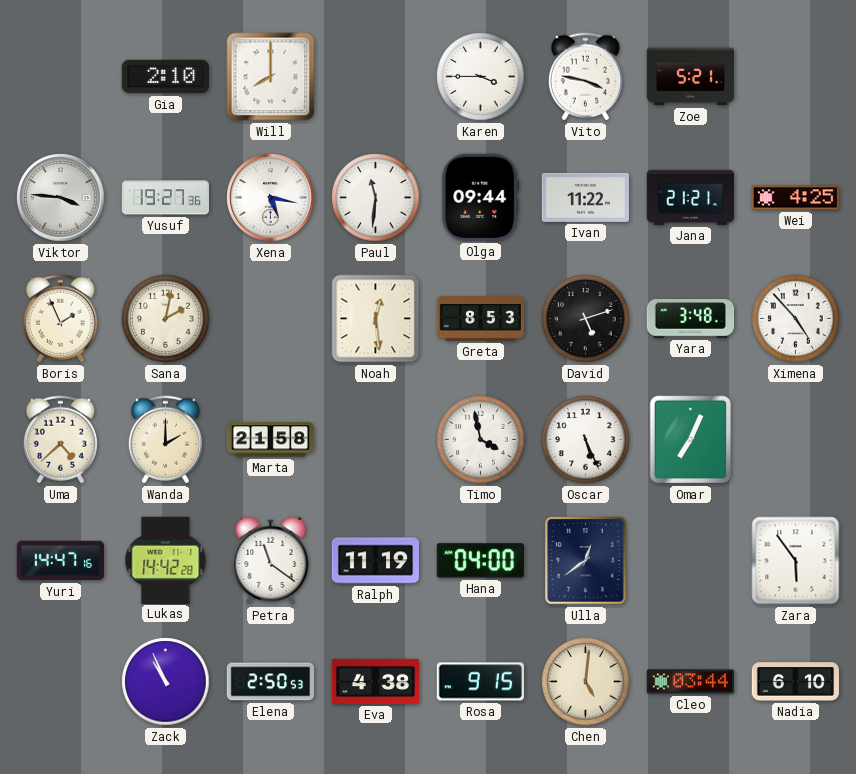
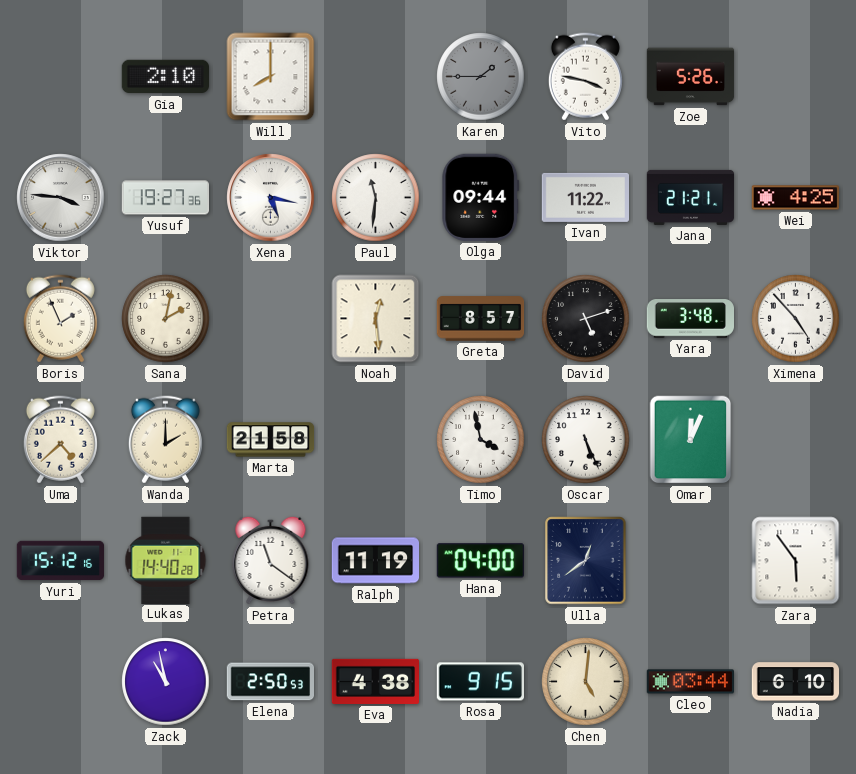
Karen: 3:45 -> 1:45 (481, 77)
Karen dial: white -> grey (481, 77)
Zoe: 5:21 -> 5:26 (691, 77)
Greta: 8:53 -> 8:57 (481, 319)
Omar: 7:04 -> 12:04 (691, 440)
Yuri: 14:47 -> 15:12 (61, 561)
Lukas: 14:42 -> 14:40 (166, 560)
Zack: 10:56 -> 10:58 (166, 682)
